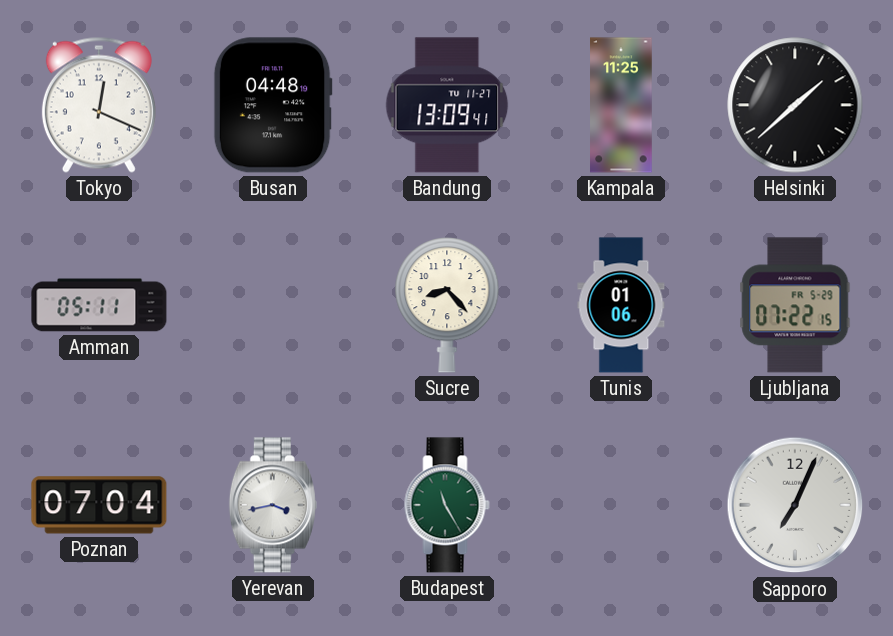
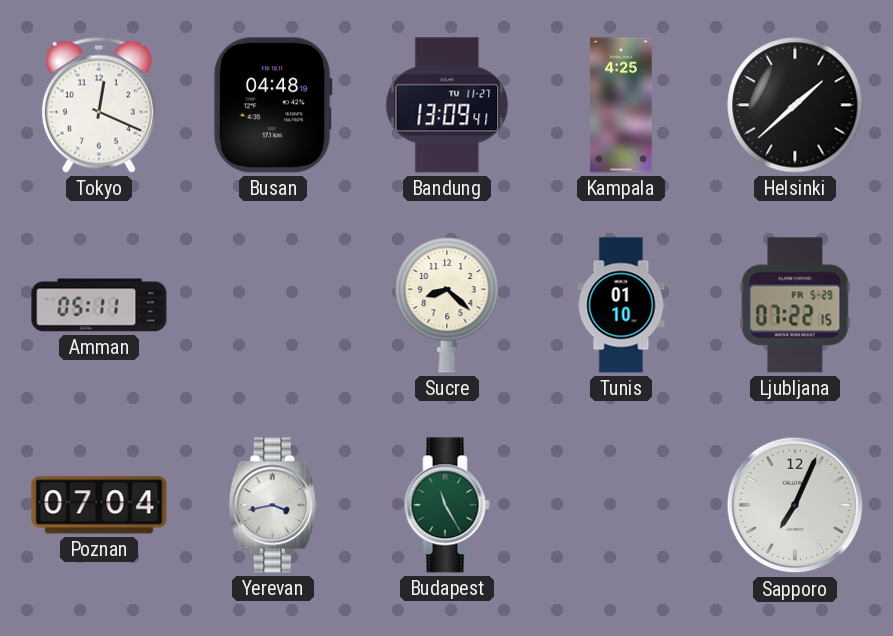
Kampala: 11:25 -> 4:25 (621, 105)
Sucre: 8:23 -> 8:22 (447, 305)
Tunis: 01:06 -> 01:10 (621, 305)
